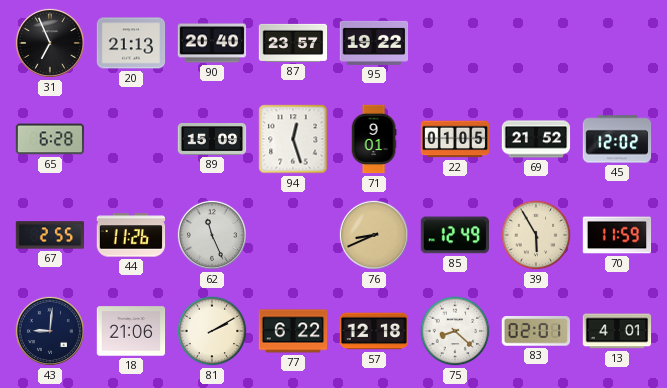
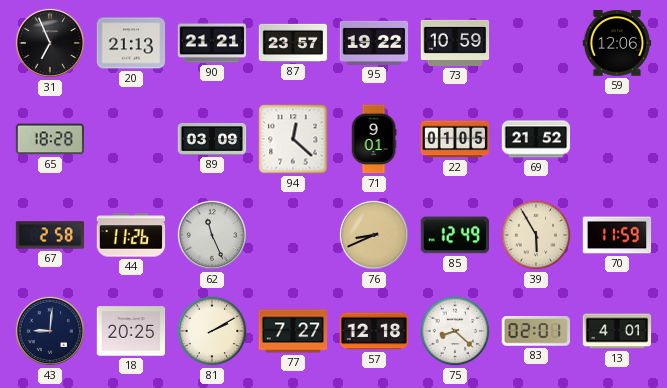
90: 20:40 -> 21:21 (212, 43)
73: none -> 10:59 (455, 43)
59: none -> 12:06 (617, 43)
65: 6:28 -> 18:28 (50, 139)
89: 15:09 -> 03:09 (212, 140)
94: 12:27 -> 12:22 (293, 139)
45: 12:02 -> none (617, 139)
67: 2:55 -> 2:58 (50, 235)
18: 21:06 -> 20:25 (131, 331)
77: 6:22 -> 7:27 (293, 331)
